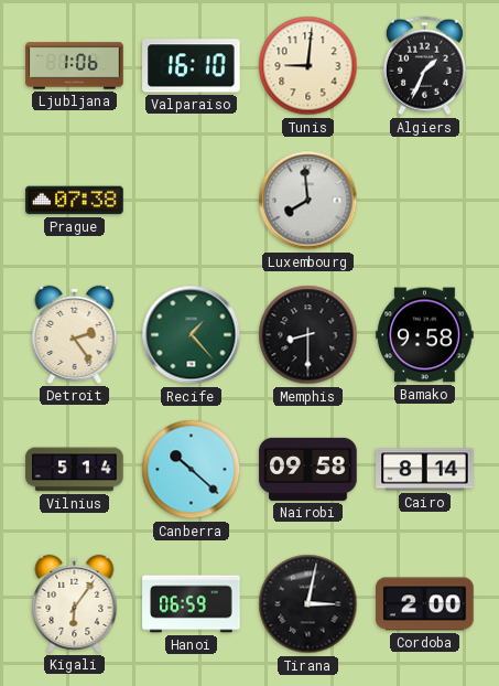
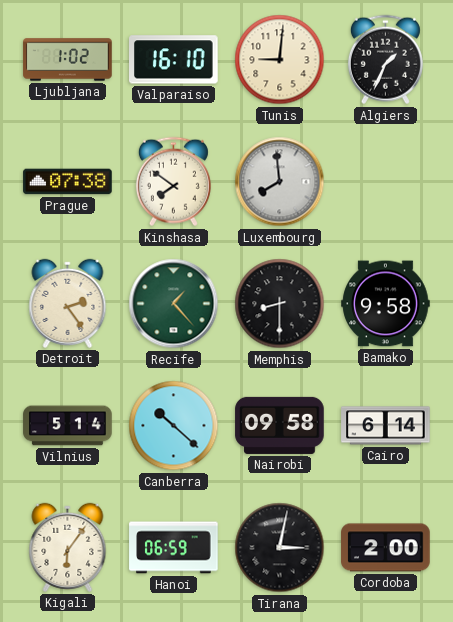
Ljubljana: 1:06 -> 1:02 (68, 60)
Kinshasa: none -> 7:51 (173, 182)
Cairo: 8:14 -> 6:14 (386, 426)
